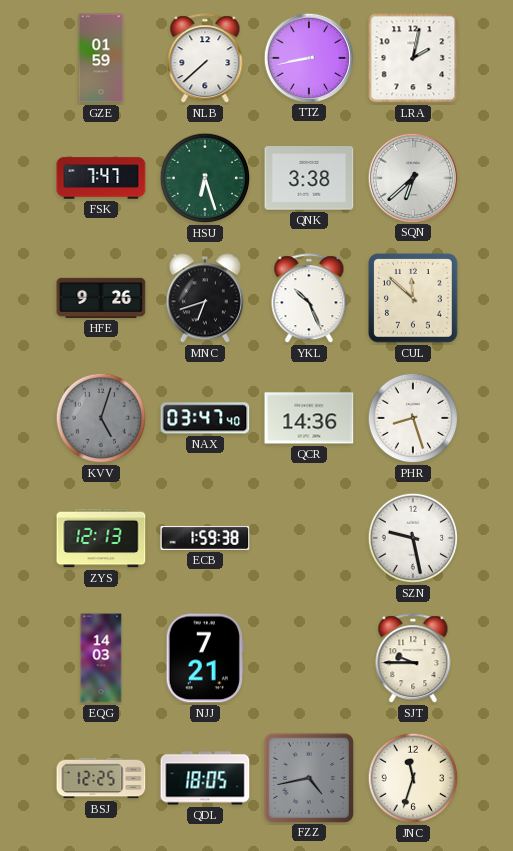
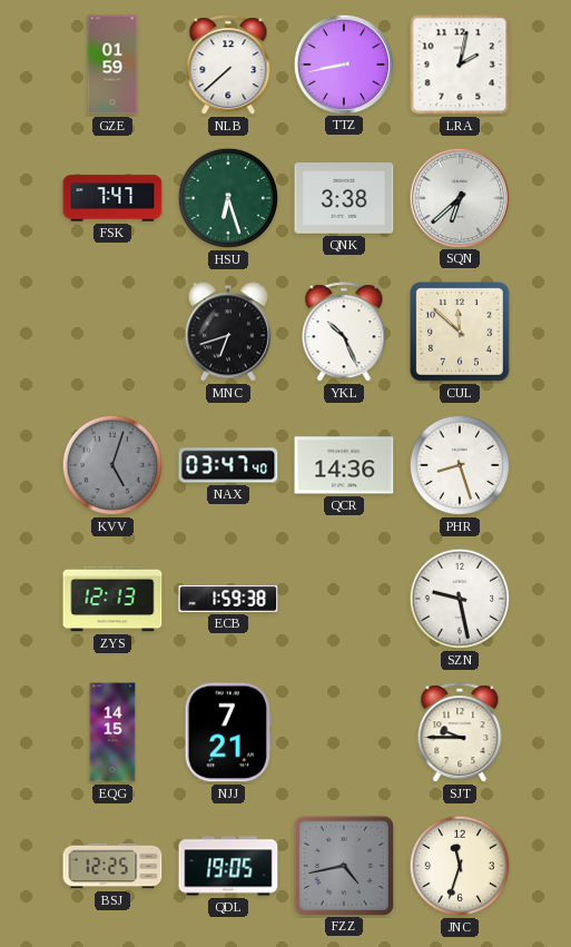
HFE: 9:26 -> none (101, 298)
EQG: 14:03 -> 14:15 (112, 732)
QDL: 18:05 -> 19:05 (228, 866)
